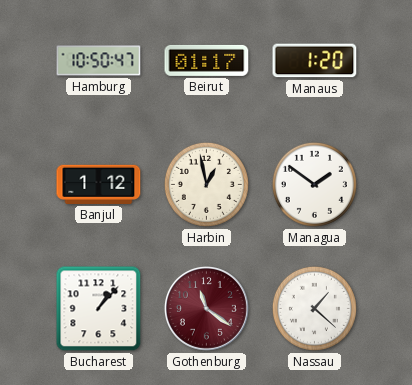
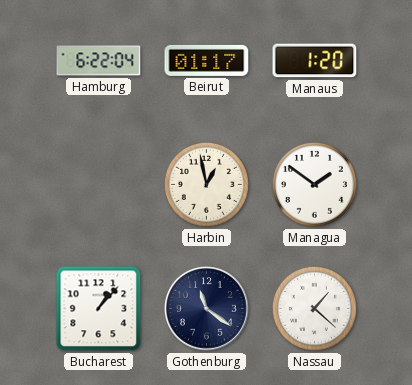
Hamburg: 10:50 -> 6:22 (99, 61)
Banjul: 1:12 -> none (99, 184)
Gothenburg dial: burgundy -> navy (206, 308)
